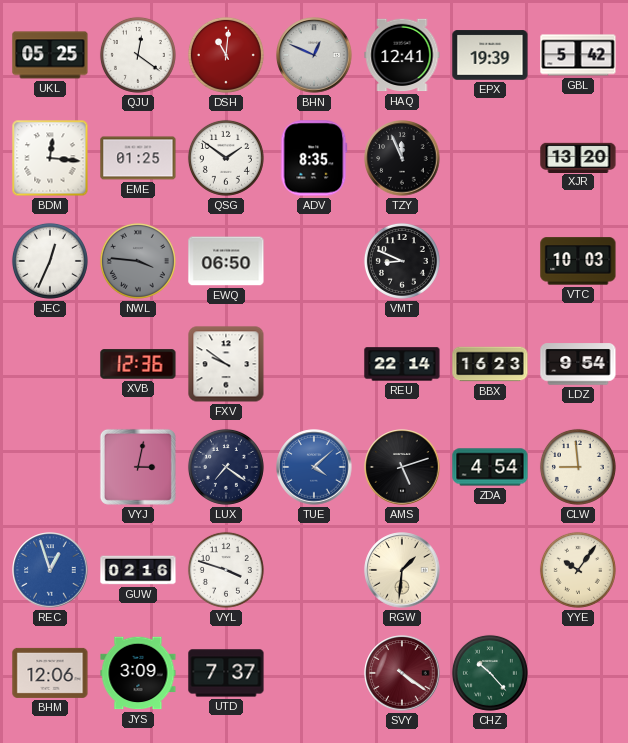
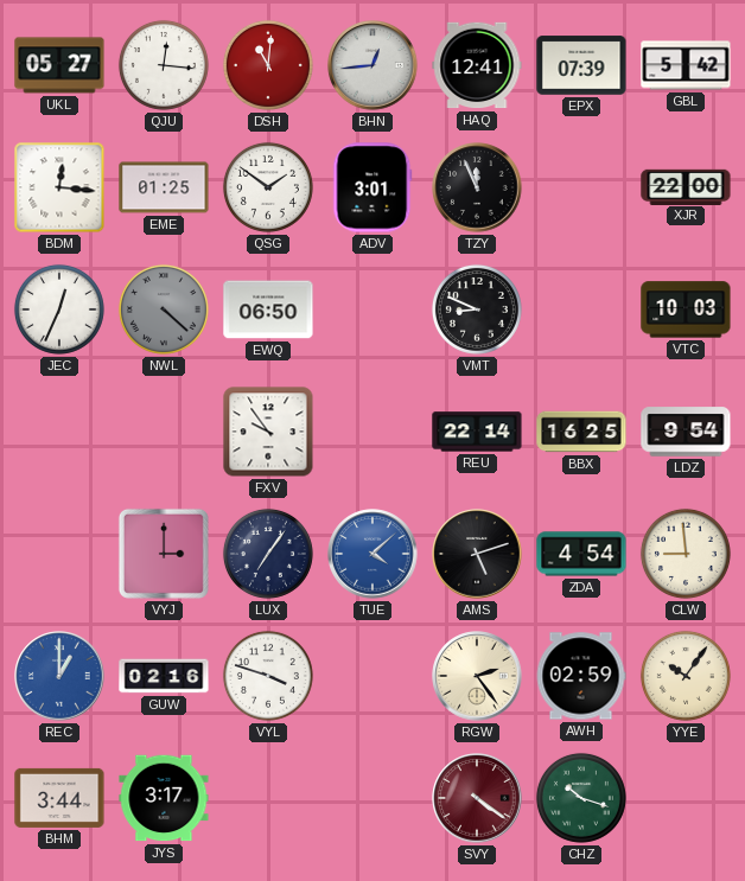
UKL: 05:25 -> 05:27 (59, 65)
QJU: 12:21 -> 12:16 (164, 65)
BHN: 12:49 -> 12:44 (372, 65)
EPX: 19:39 -> 07:39 (581, 65)
ADV: 8:35 -> 3:01 (372, 187)
XJR: 13:20 -> 22:00 (686, 186)
NWL: 3:46 -> 4:22 (164, 309)
XVB: 12:36 -> none (138, 364)
FXV: 9:51 -> 9:54 (268, 432)
BBX: 16:23 -> 16:25 (581, 432)
VYJ: 3:02 -> 3:00 (164, 554)
LUX: 7:21 -> 7:06 (268, 554)
REC: 12:57 -> 1:00 (59, 676)
RGW: 1:31 -> 2:24 (477, 676)
AWH: none -> 02:59 (581, 676)
BHM: 12:06 -> 3:44 (59, 798)
JYS: 3:09 -> 3:17 (164, 798)
UTD: 7:37 -> none (226, 673)
CHZ: 10:23 -> 10:18 (581, 798)
